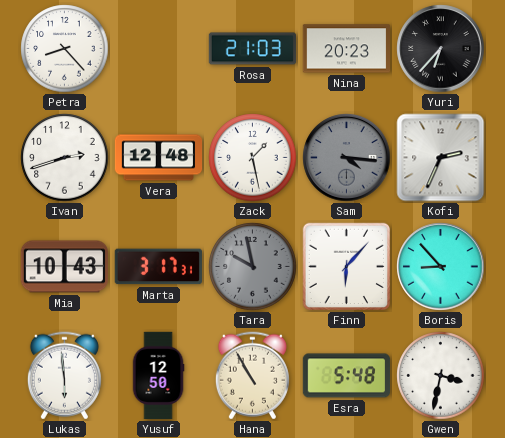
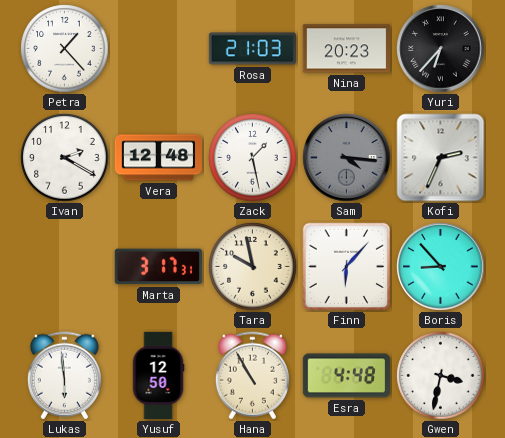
Petra: 8:23 -> 1:23 (65, 49)
Ivan: 2:42 -> 2:20 (65, 158)
Mia: 10:43 -> none (64, 267)
Tara dial: grey -> cream (253, 267)
Esra: 5:48 -> 4:48 (347, 376)
